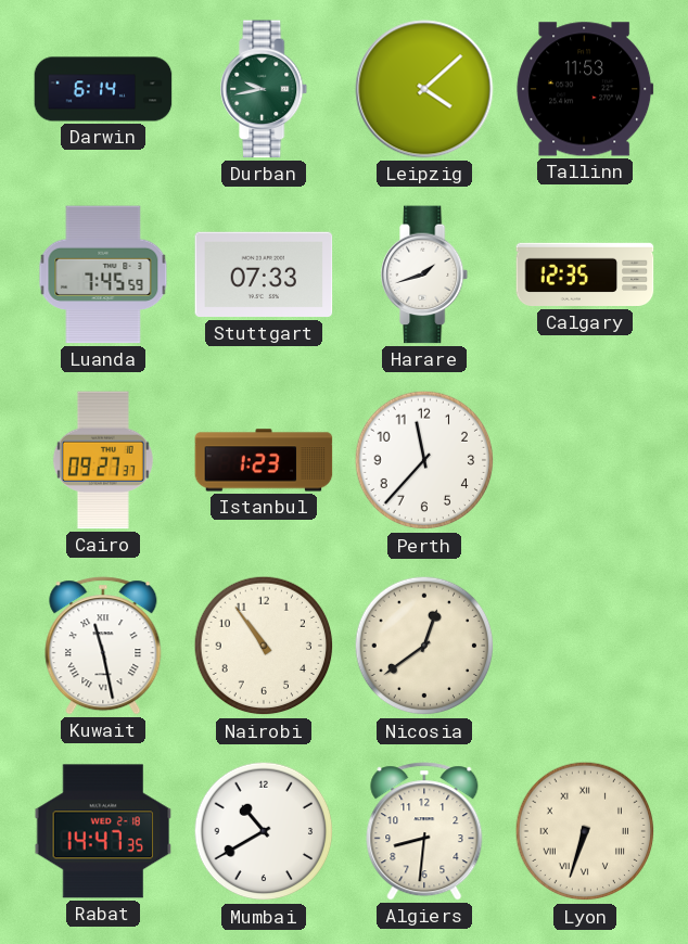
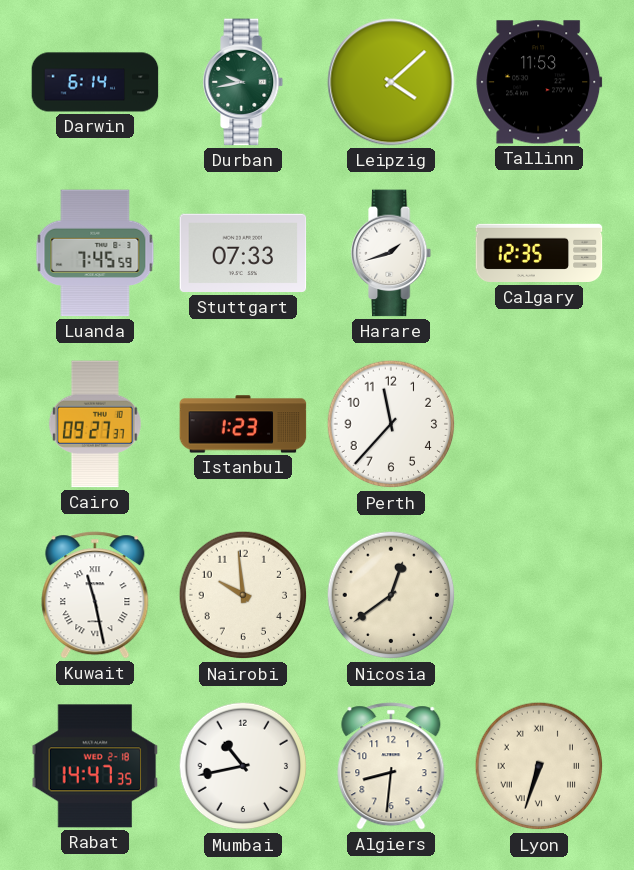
Nairobi: 10:54 -> 9:59 (243, 595)
Mumbai: 10:40 -> 10:43 (243, 766)
